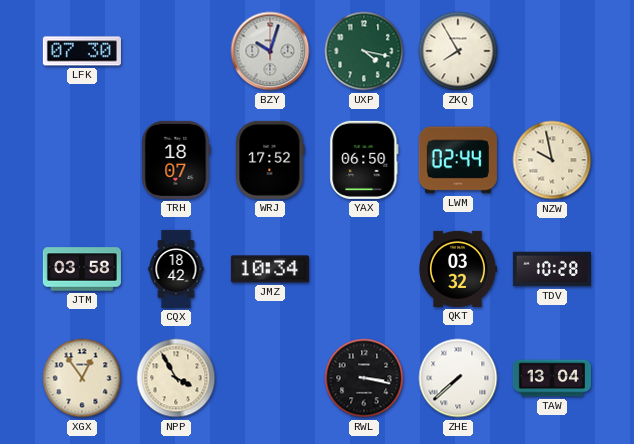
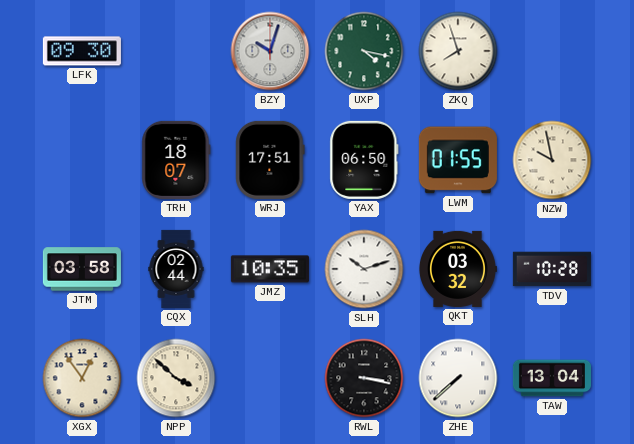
LFK: 07:30 -> 09:30 (82, 51)
ZKQ: 7:55 -> 7:57 (458, 51)
WRJ: 17:52 -> 17:51 (270, 160)
LWM: 02:44 -> 01:55 (458, 160)
CQX: 18:42 -> 02:44 (176, 269)
JMZ: 10:34 -> 10:35 (270, 269)
SLH: none -> 10:12 (364, 269)
NPP: 3:55 -> 3:52 (176, 378)
